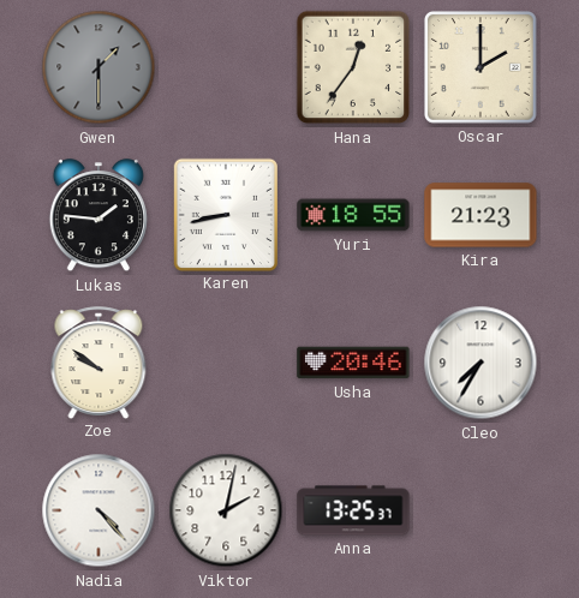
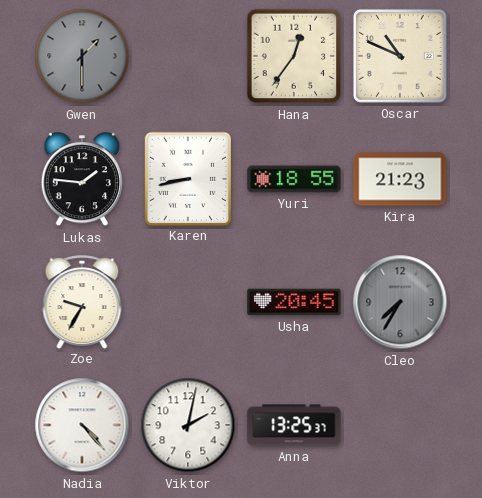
Oscar: 2:00 -> 10:49 (400, 56)
Zoe: 9:51 -> 9:35 (82, 302)
Usha: 20:46 -> 20:45 (294, 302)
Cleo dial: white -> grey (400, 302)
